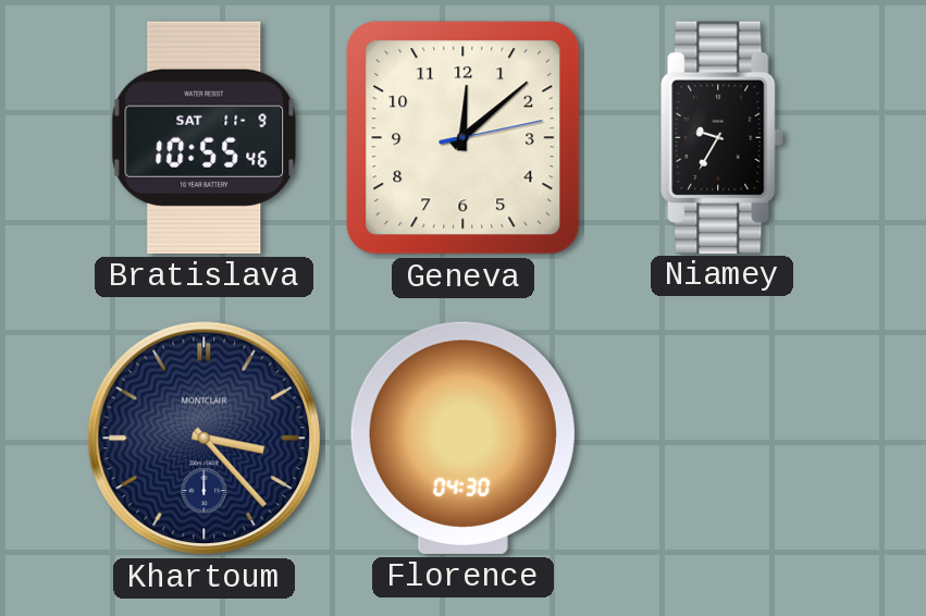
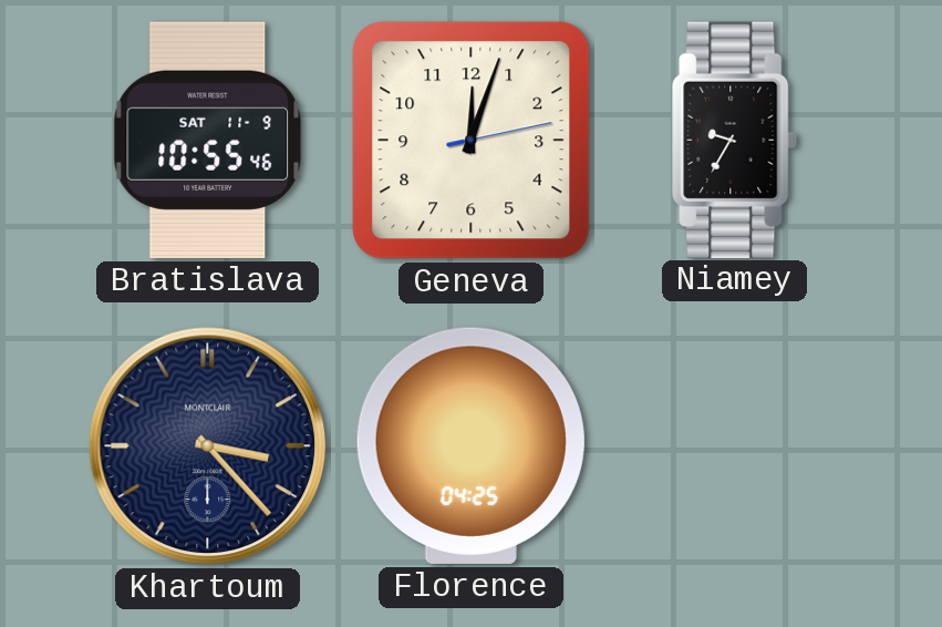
Geneva: 12:08 -> 12:03 (472, 141)
Florence: 04:30 -> 04:25 (470, 445)
